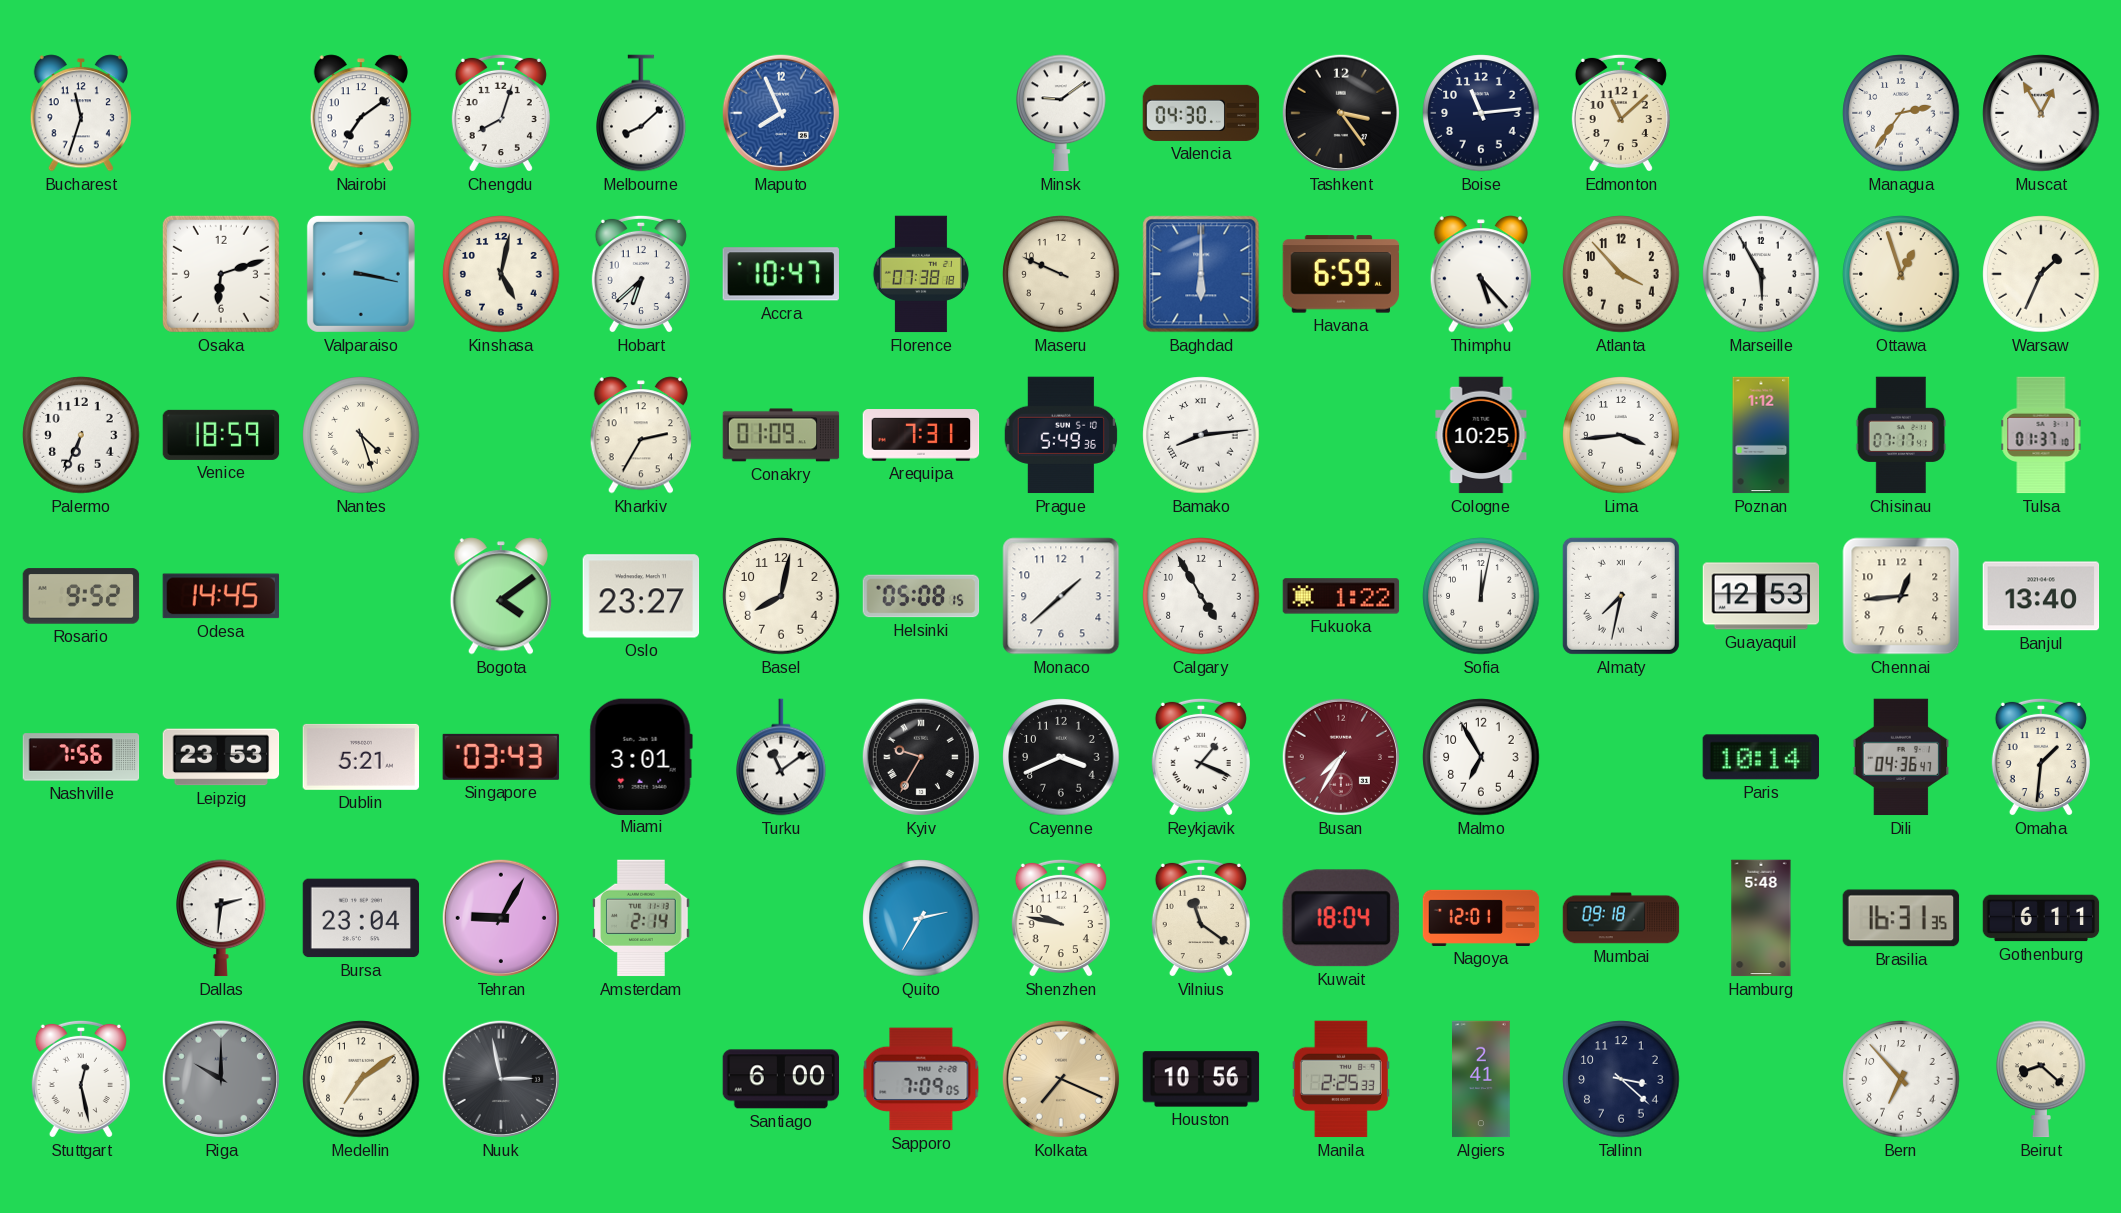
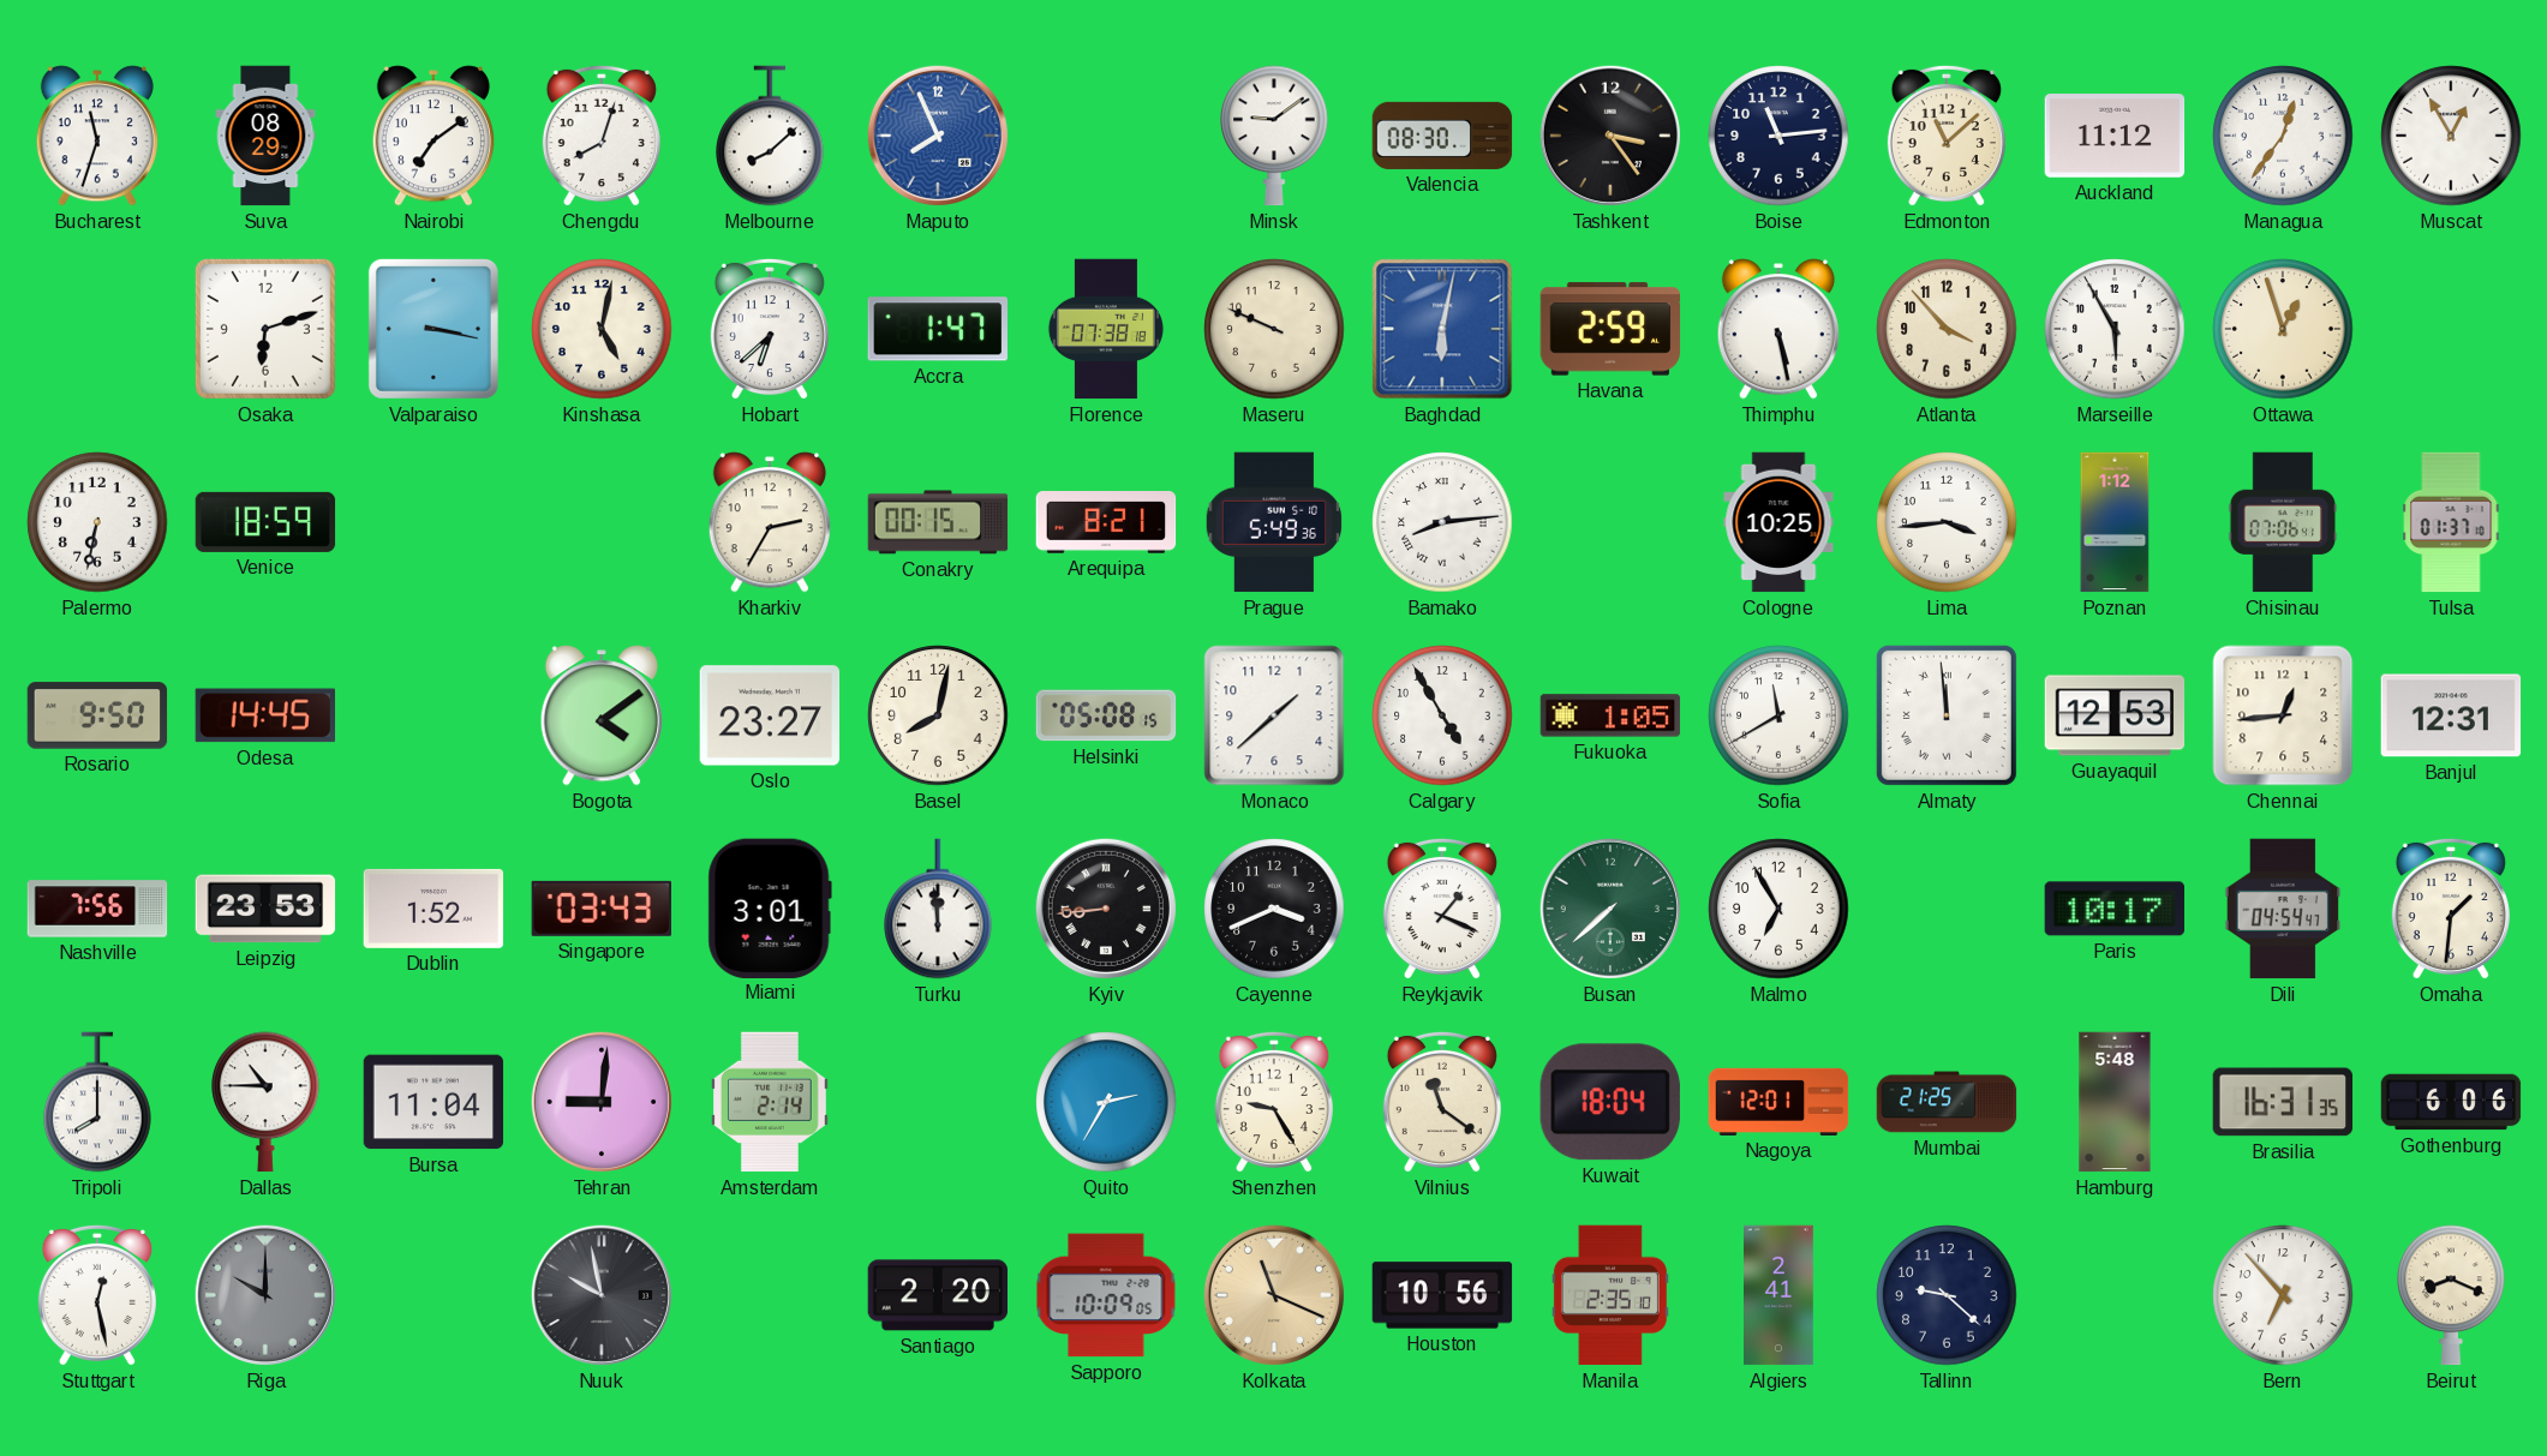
Suva: none -> 08:29 (265, 136)
Valencia: 04:30 -> 08:30 (1442, 136)
Auckland: none -> 11:12 (2115, 136)
Managua: 2:36 -> 12:36 (2283, 136)
Accra: 10:47 -> 1:47 (938, 329)
Baghdad: 6:00 -> 6:02 (1442, 329)
Havana: 6:59 -> 2:59 (1610, 329)
Thimphu: 5:23 -> 5:28 (1778, 329)
Warsaw: 1:34 -> none (2041, 274)
Palermo: 6:34 -> 6:32 (97, 522)
Nantes: 4:27 -> none (361, 435)
Conakry: 01:09 -> 00:15 (938, 522)
Arequipa: 7:31 -> 8:21 (1106, 522)
Chisinau: 07:17 -> 07:06 (2283, 522)
Rosario: 9:52 -> 9:50 (97, 715)
Fukuoka: 1:22 -> 1:05 (1610, 715)
Sofia: 12:02 -> 11:40 (1778, 715)
Almaty: 7:32 -> 11:59 (1947, 715)
Banjul: 13:40 -> 12:31 (2451, 715)
Dublin: 5:21 -> 1:52 (434, 909)
Turku: 11:09 -> 11:59 (938, 909)
Kyiv: 9:35 -> 8:44 (1106, 909)
Busan: 7:35 -> 7:38 (1610, 909)
Busan dial: burgundy -> green (1610, 909)
Paris: 10:14 -> 10:17 (2113, 909)
Dili: 04:36 -> 04:54 (2283, 909)
Tripoli: none -> 8:00 (97, 1102)
Dallas: 2:31 -> 10:45 (265, 1102)
Bursa: 23:04 -> 11:04 (434, 1102)
Tehran: 9:05 -> 9:01 (602, 1102)
Shenzhen: 9:47 -> 9:25 (1274, 1102)
Mumbai: 09:18 -> 21:25 (1947, 1102)
Gothenburg: 6:11 -> 6:06 (2451, 1102)
Medellin: 7:09 -> none (361, 1079)
Nuuk: 2:58 -> 9:58 (602, 1295)
Santiago: 6:00 -> 2:20 (937, 1295)
Sapporo: 7:09 -> 10:09 (1106, 1295)
Kolkata: 7:19 -> 11:19 (1274, 1295)
Manila: 2:25 -> 2:35 (1610, 1295)
Tallinn: 3:22 -> 9:22 (1947, 1295)
Beirut: 8:22 -> 8:19 (2451, 1295)
